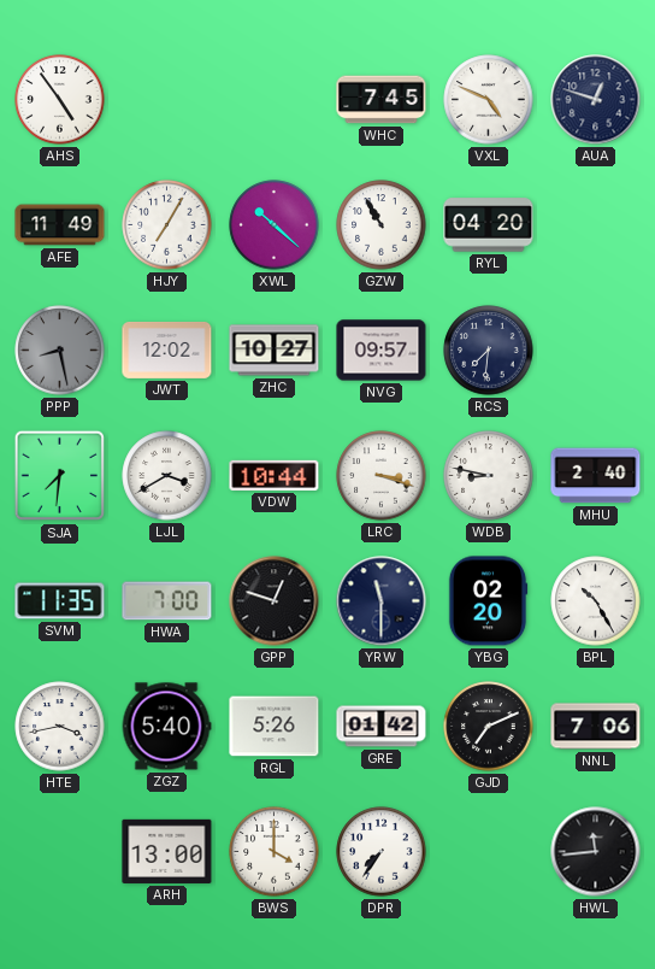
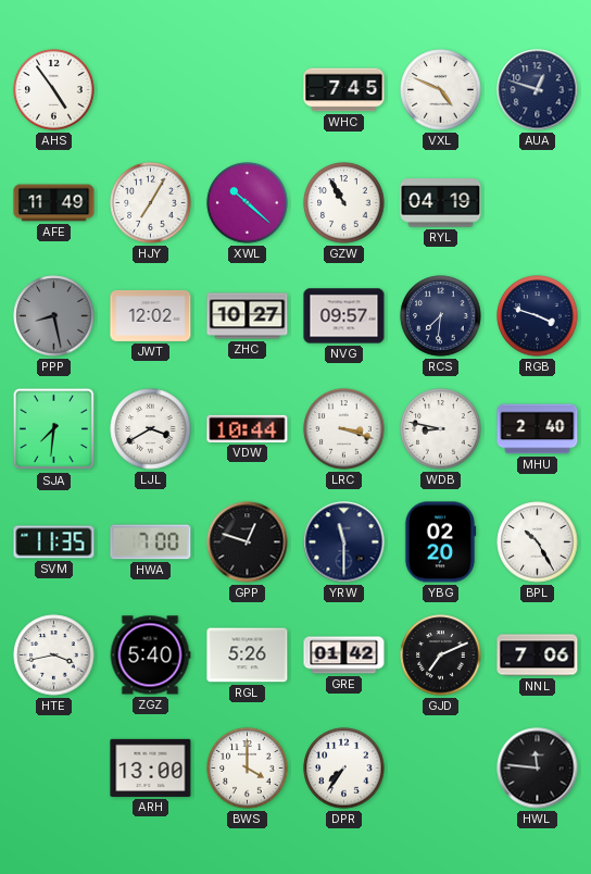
RYL: 04:20 -> 04:19 (441, 203)
RGB: none -> 3:48 (538, 316)
HWL: 11:44 -> 11:46 (538, 769)
